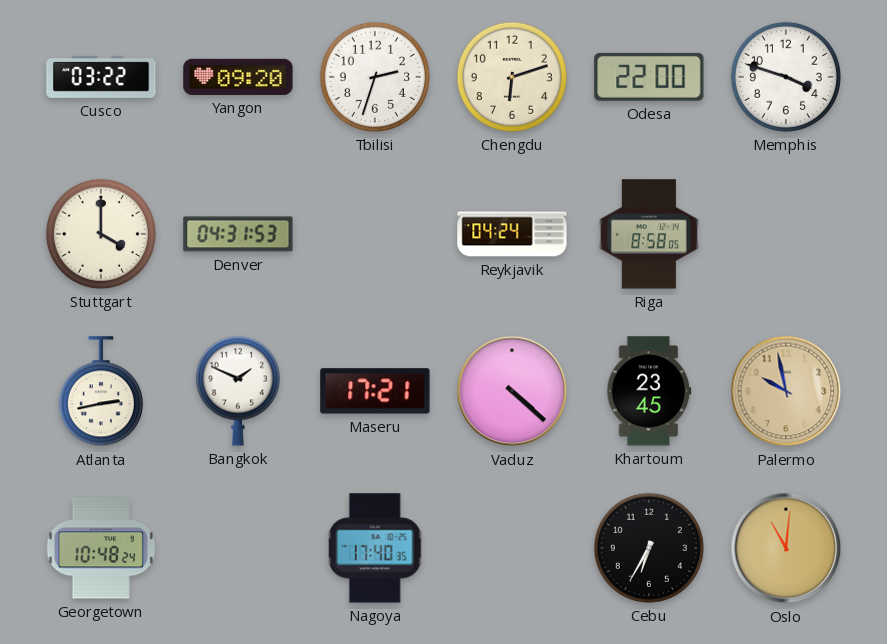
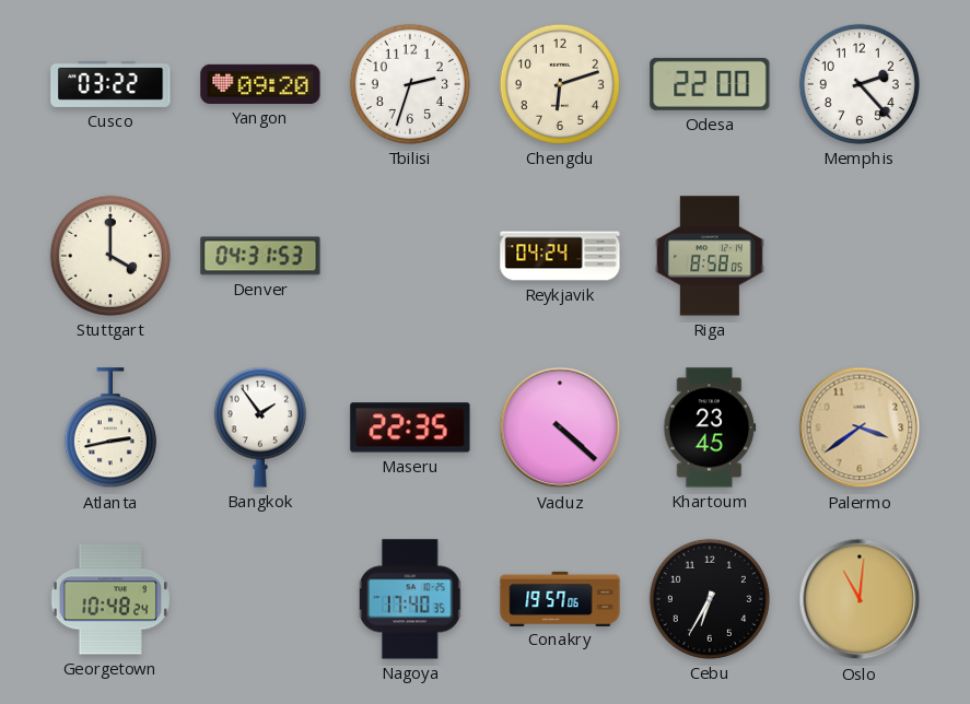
Memphis: 3:48 -> 2:23 (860, 84)
Bangkok: 1:49 -> 1:54 (260, 427)
Maseru: 17:21 -> 22:35 (410, 427)
Palermo: 9:58 -> 3:39 (860, 427)
Conakry: none -> 19:57 (560, 598)
